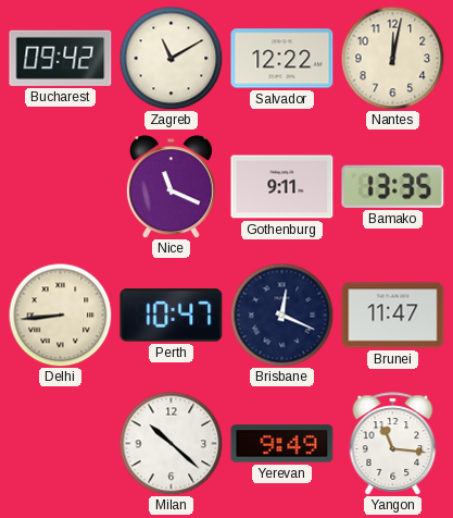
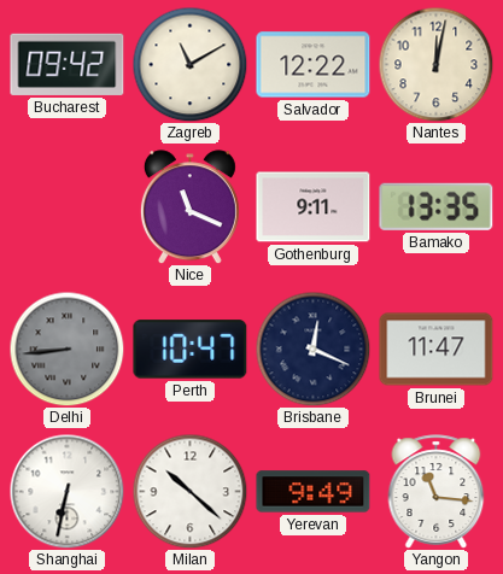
Delhi dial: cream -> grey (66, 348)
Shanghai: none -> 6:32 (66, 491)
